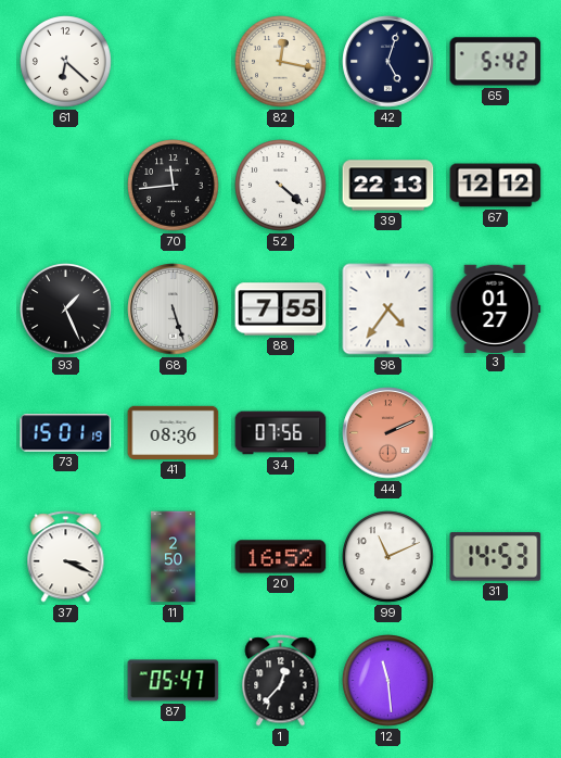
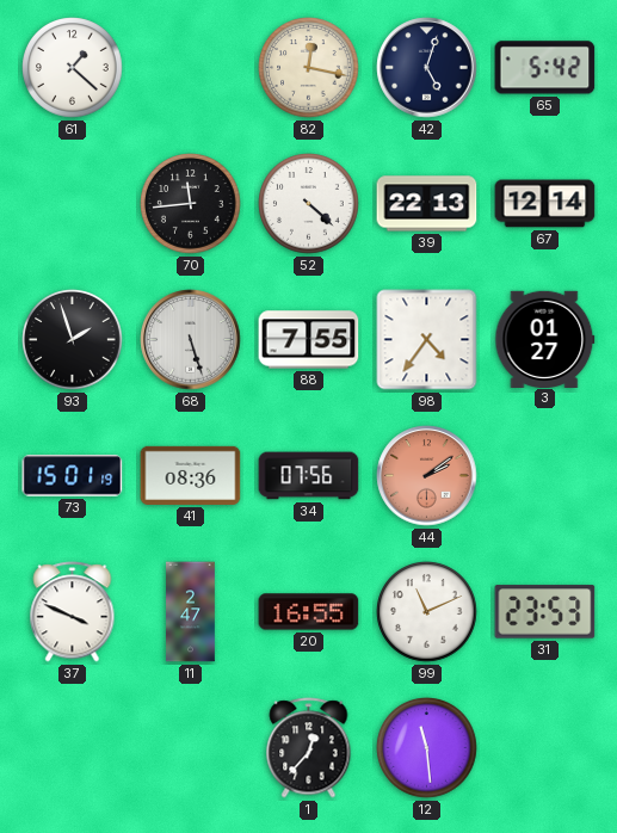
61: 6:22 -> 1:22 (73, 68)
67: 12:12 -> 12:14 (545, 204)
93: 1:26 -> 1:57 (73, 340)
44: 2:11 -> 2:09 (427, 476)
37: 3:19 -> 3:49 (73, 612)
11: 2:50 -> 2:47 (191, 612)
20: 16:52 -> 16:55 (309, 612)
31: 14:53 -> 23:53 (545, 612)
87: 05:47 -> none (174, 681)
